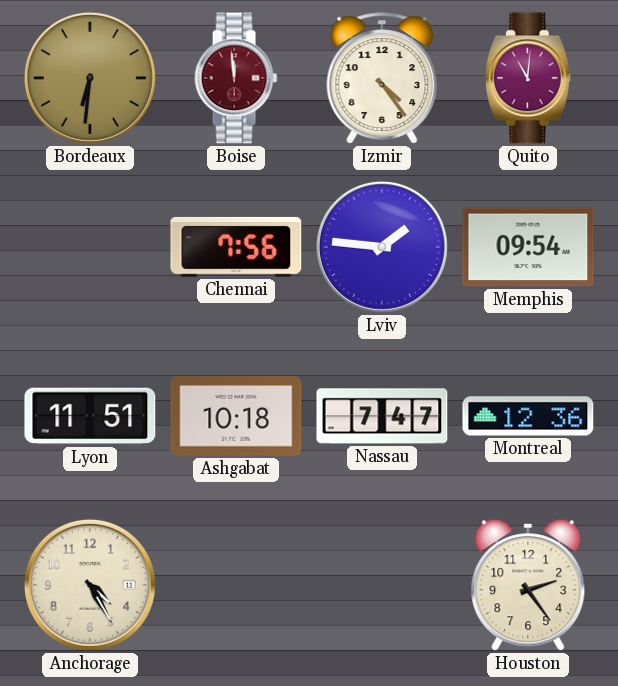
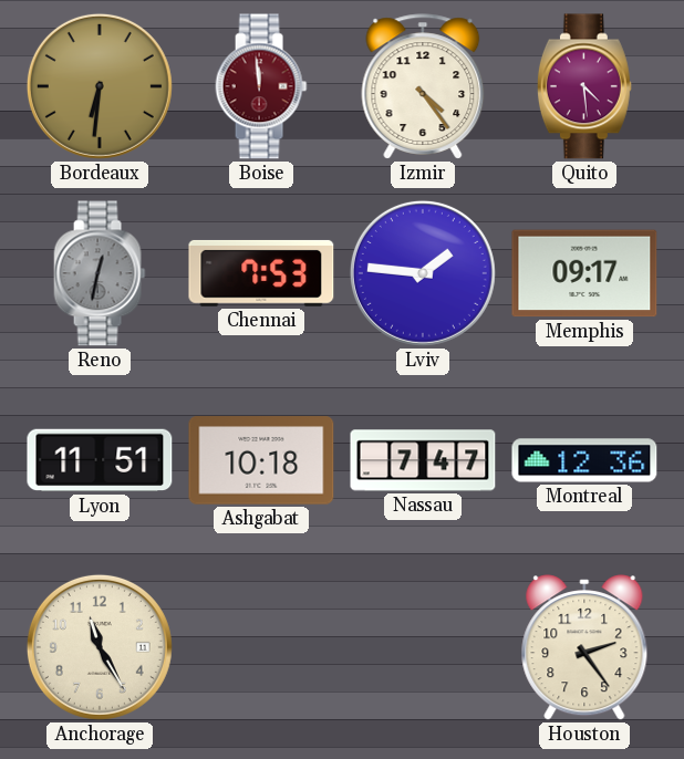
Quito: 11:01 -> 4:29 (584, 86)
Reno: none -> 12:32 (100, 273)
Chennai: 7:56 -> 7:53 (261, 273)
Memphis: 09:54 -> 09:17 (584, 273)
Anchorage: 4:25 -> 11:25 (100, 647)
